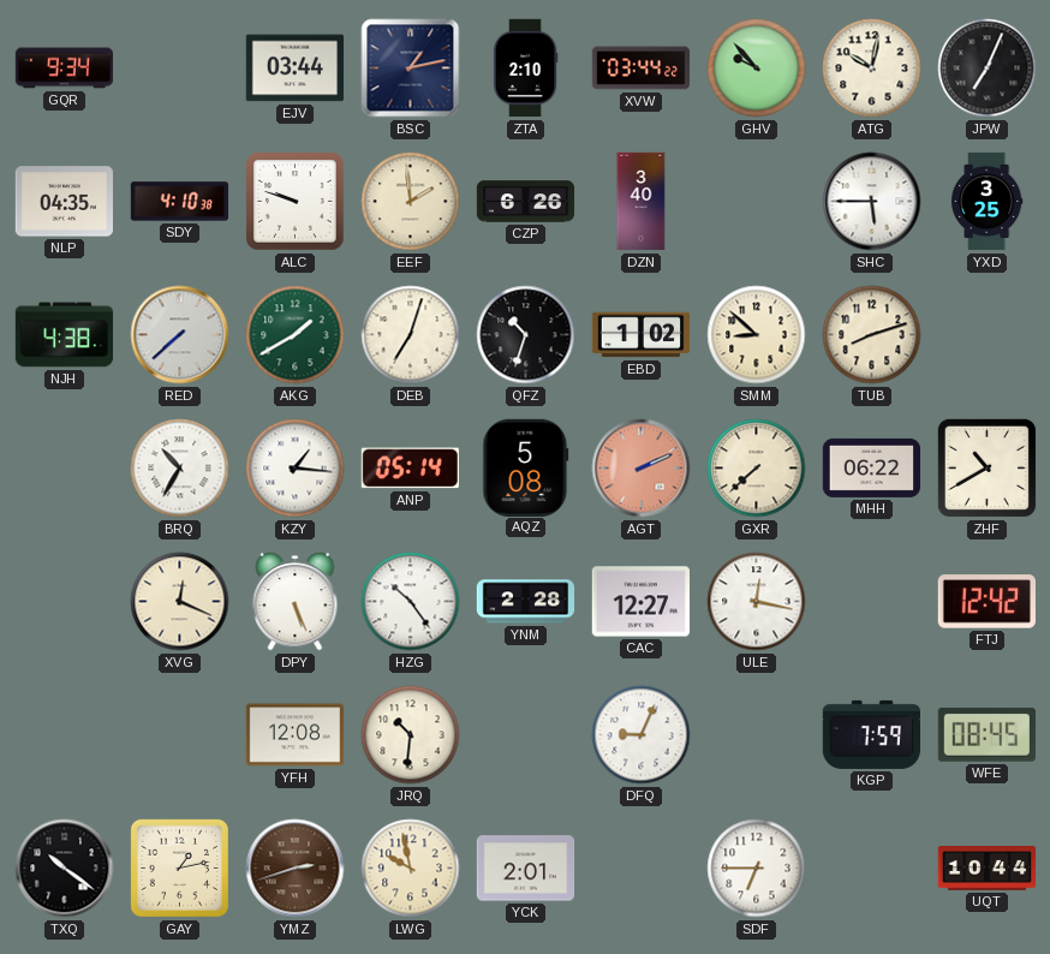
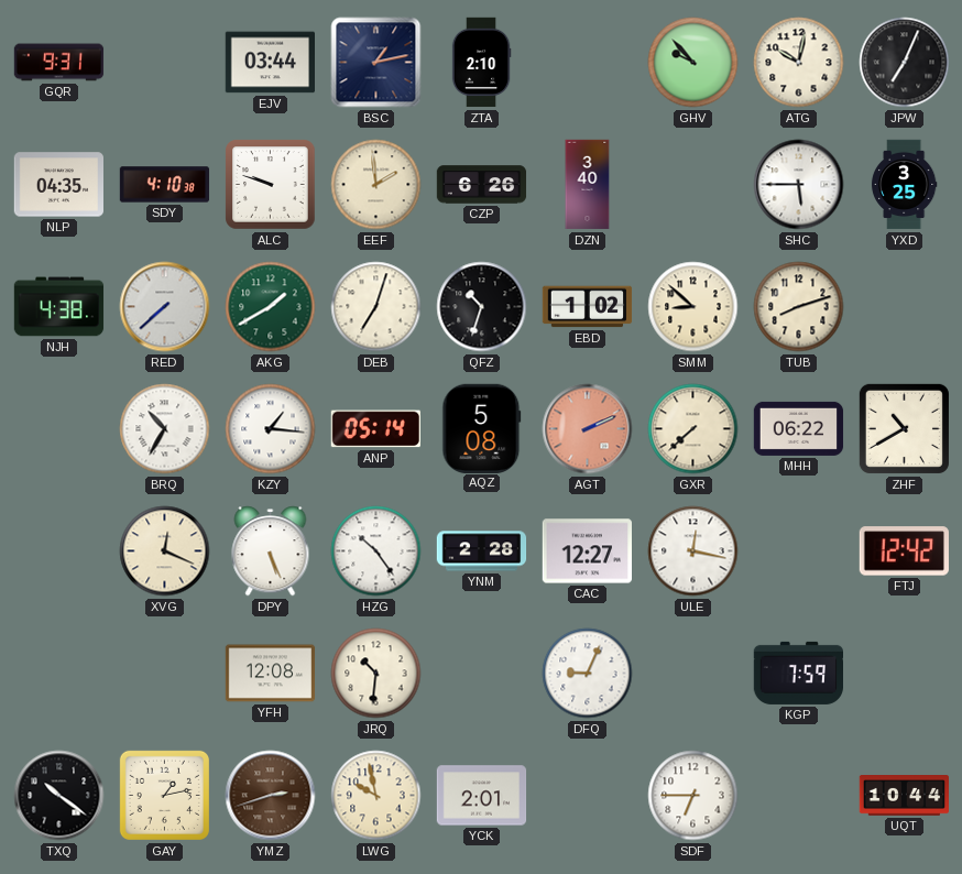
GQR: 9:34 -> 9:31 (59, 63)
XVW: 03:44 -> none (642, 68)
WFE: 08:45 -> none (986, 735)
